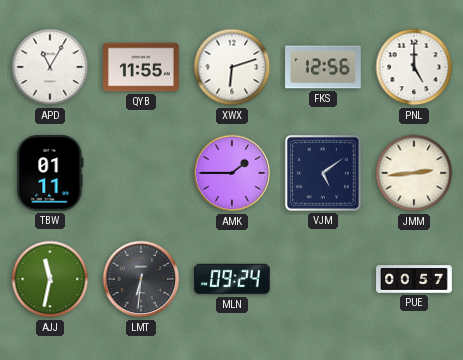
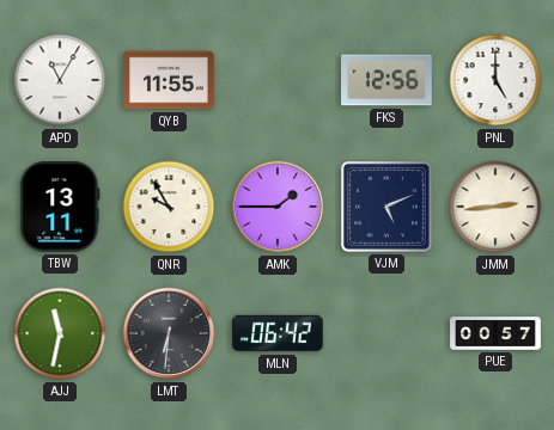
XWX: 6:12 -> none (232, 67)
TBW: 01:11 -> 13:11 (60, 207)
QNR: none -> 9:55 (169, 207)
VJM: 5:09 -> 5:11 (386, 207)
MLN: 09:24 -> 06:42 (279, 333)
